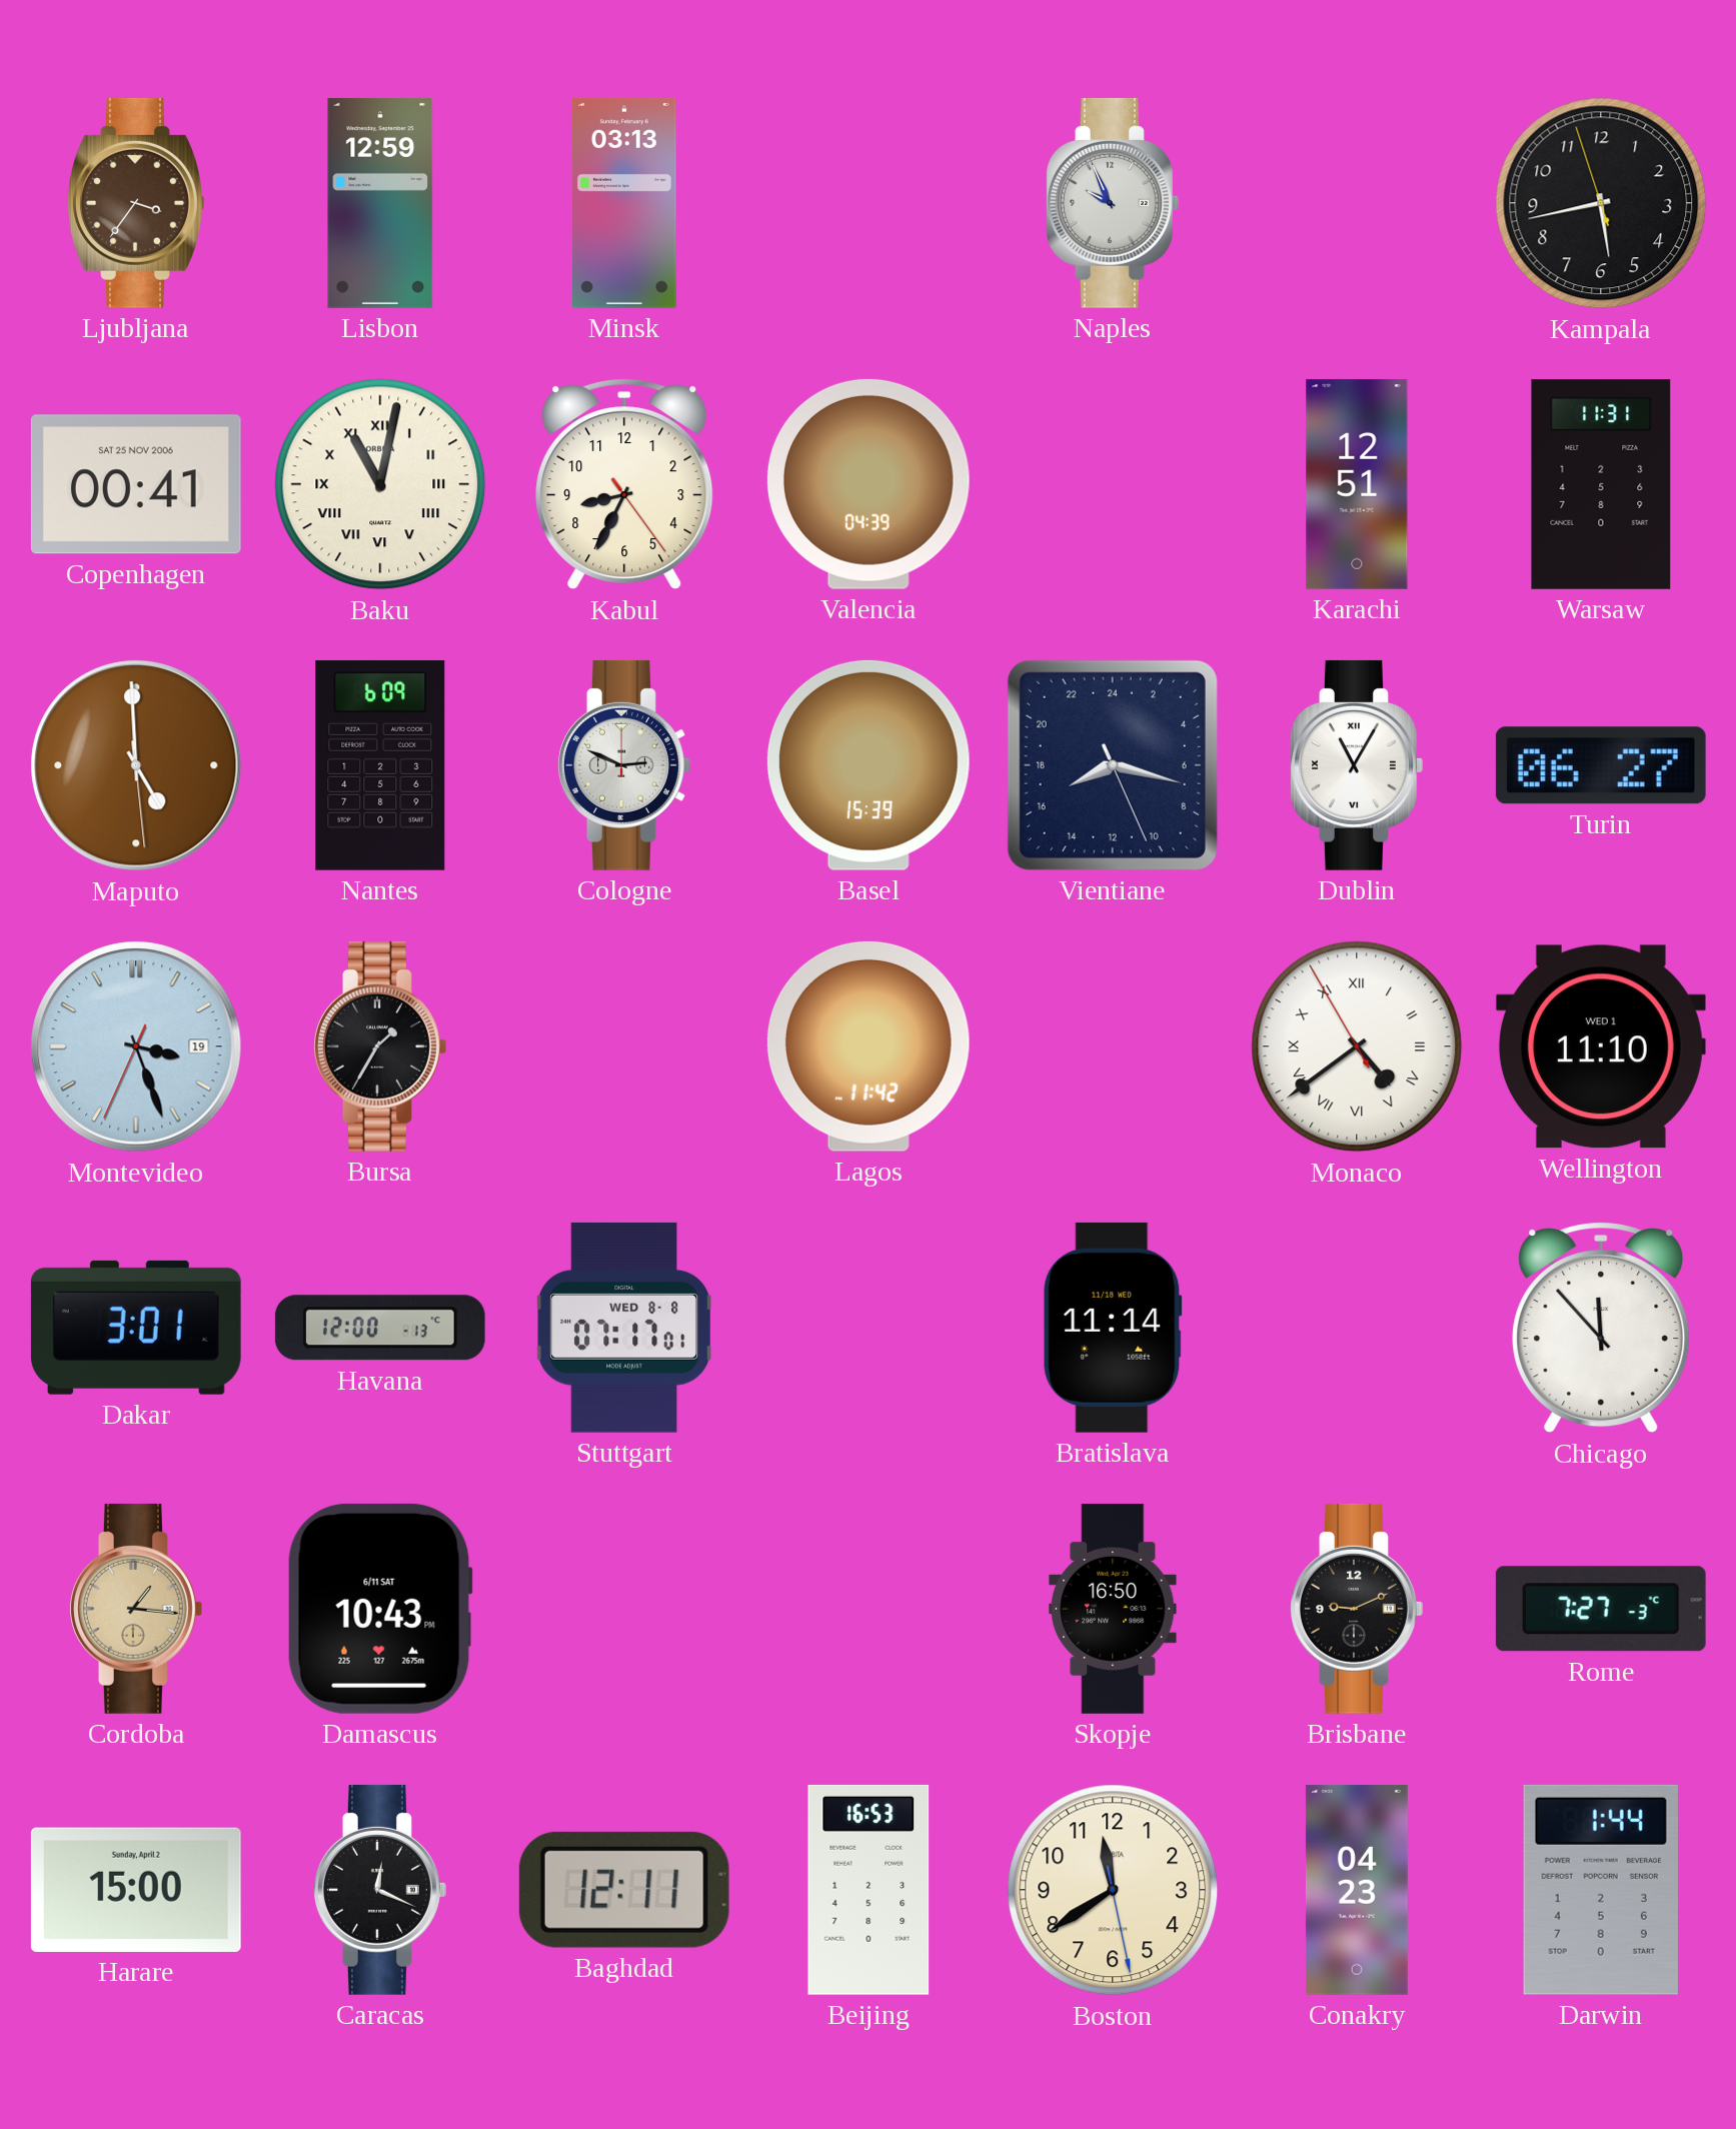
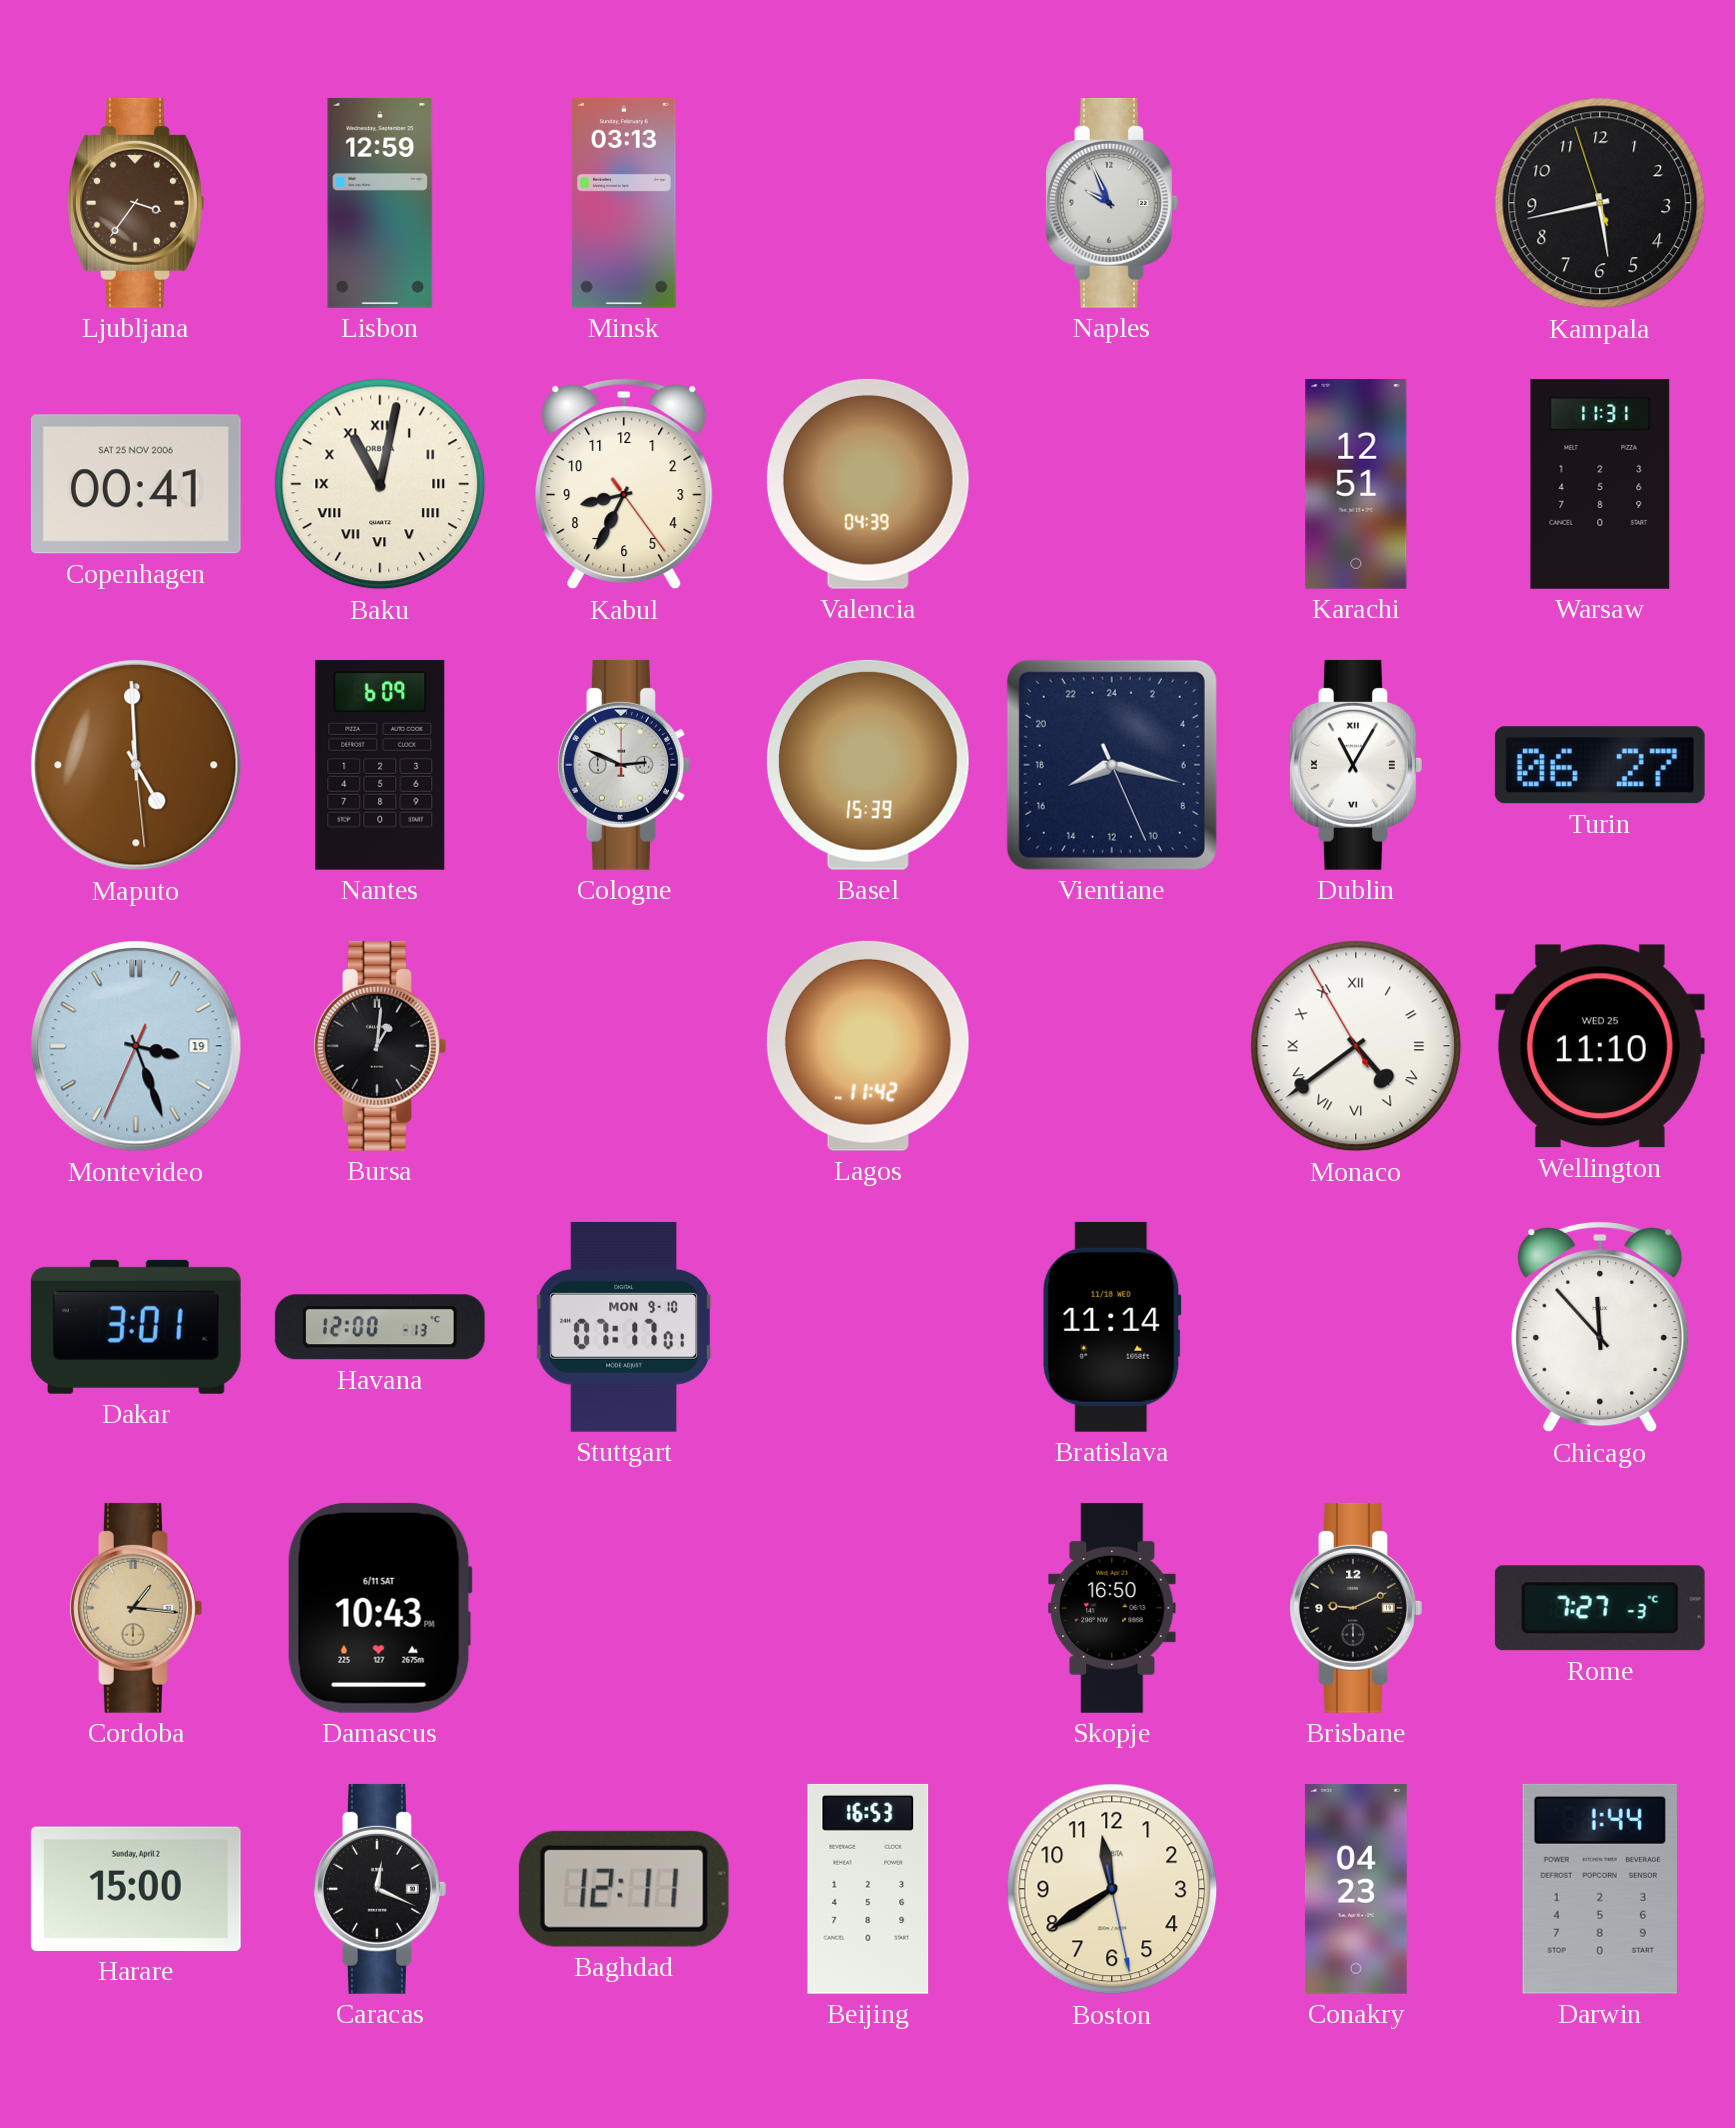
Bursa: 1:35 -> 1:01 (380, 1046)
Wellington date: WED 1 -> WED 25 (1600, 1046)
Stuttgart date: WED 8-8 -> MON 9-10 (624, 1327)
